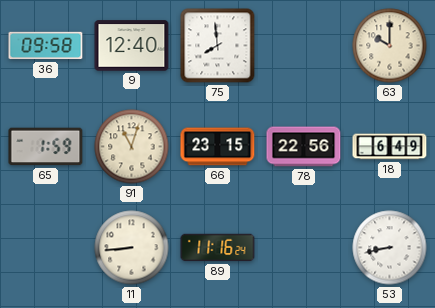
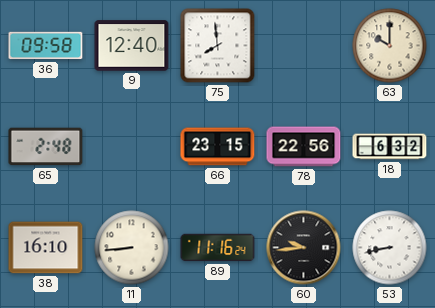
65: 1:59 -> 2:48 (46, 147)
91: 11:03 -> none (132, 147)
18: 6:49 -> 6:32 (390, 147)
38: none -> 16:10 (46, 248)
60: none -> 9:44 (304, 248)
